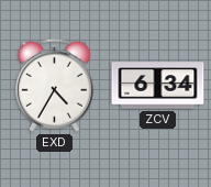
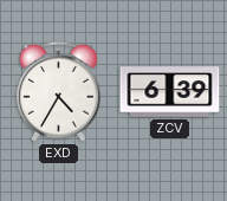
ZCV: 6:34 -> 6:39 (170, 92)
